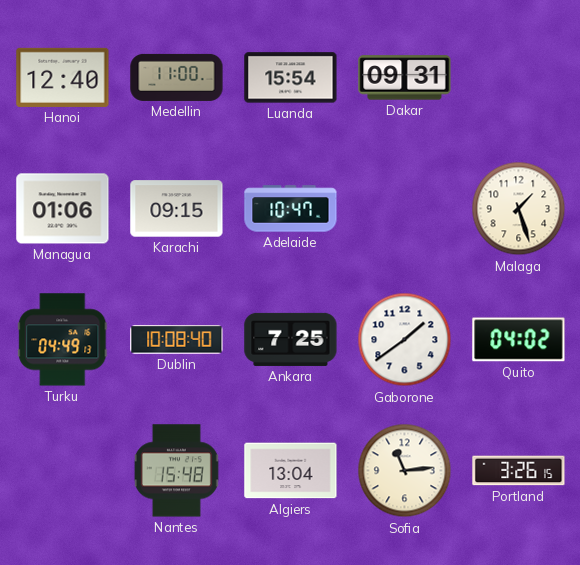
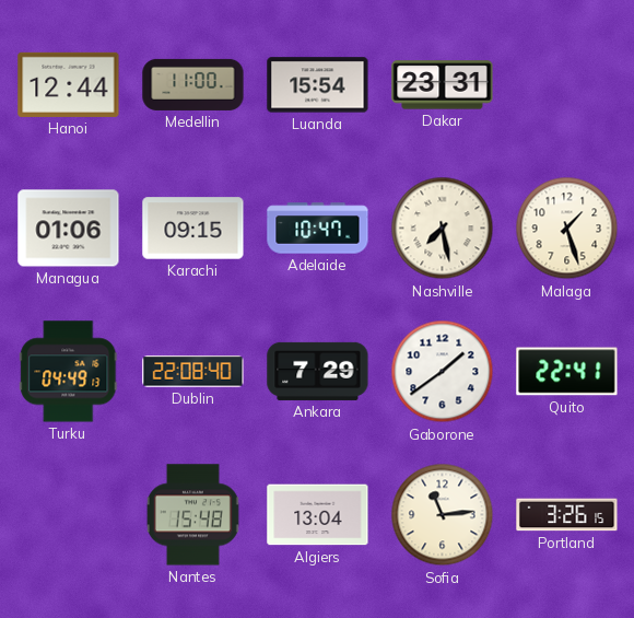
Hanoi: 12:40 -> 12:44 (69, 84)
Dakar: 09:31 -> 23:31 (443, 85)
Nashville: none -> 7:28 (443, 229)
Dublin: 10:08 -> 22:08 (193, 372)
Ankara: 7:25 -> 7:29 (318, 371)
Quito: 04:02 -> 22:41 (567, 372)
